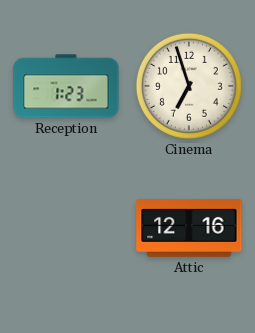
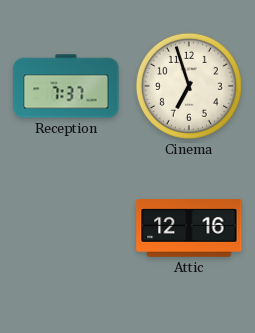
Reception: 1:23 -> 7:37 (66, 86)
